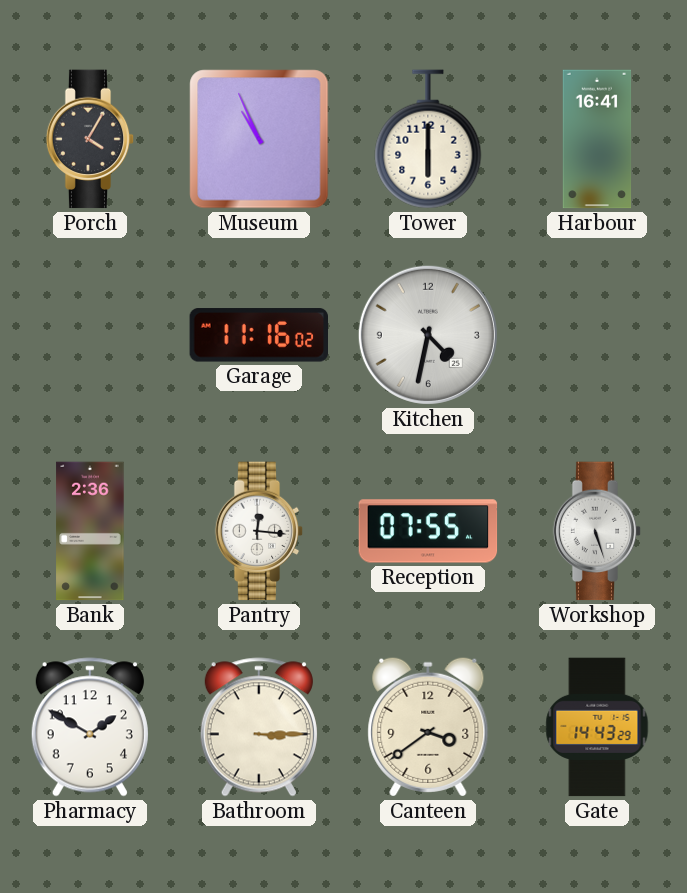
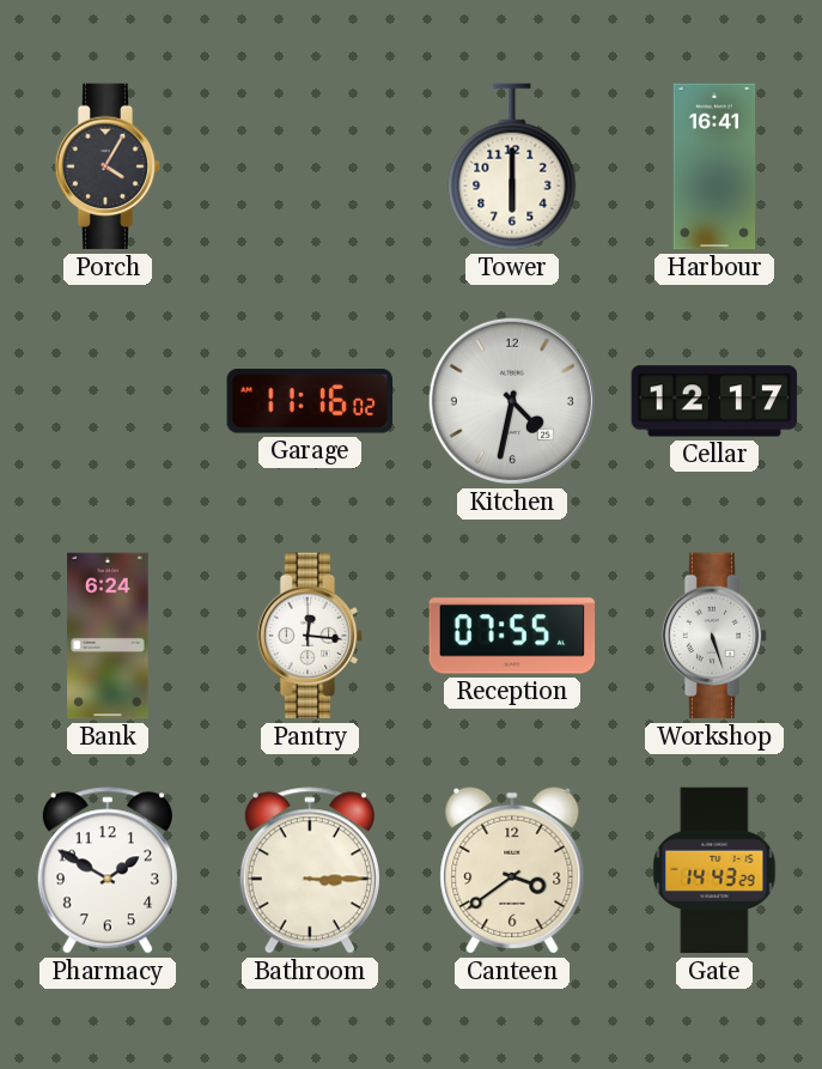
Museum: 10:56 -> none (259, 139)
Cellar: none -> 12:17 (714, 401)
Bank: 2:36 -> 6:24 (108, 636)
